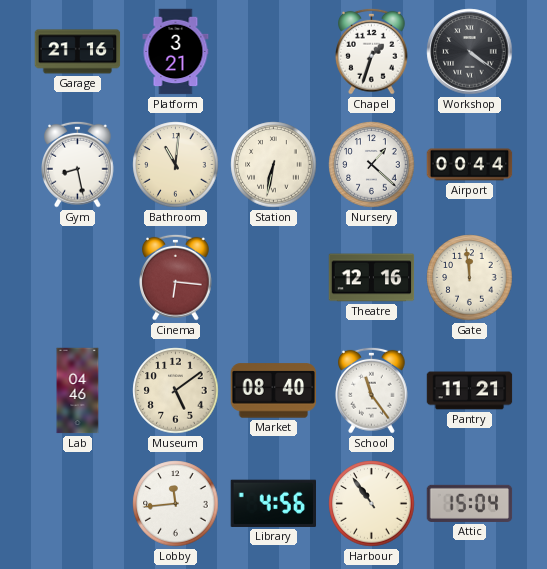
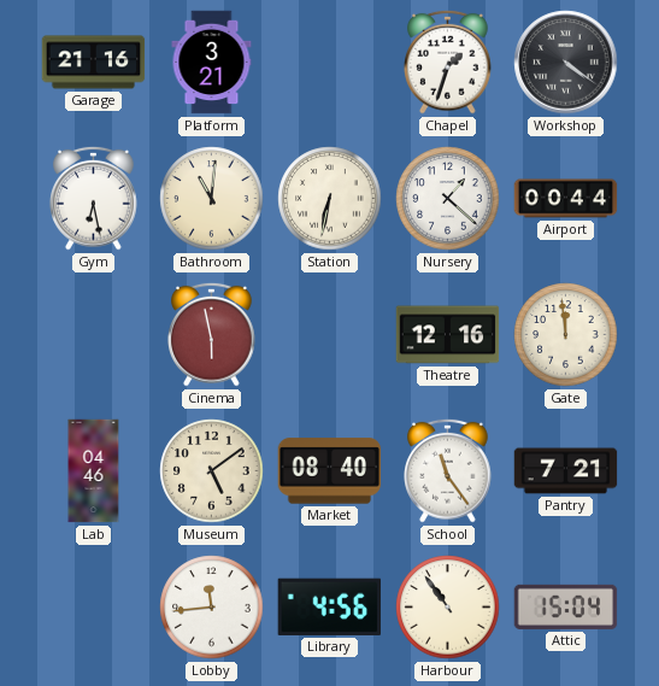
Gym: 8:28 -> 6:28 (94, 198)
Cinema: 6:16 -> 5:58 (212, 334)
Pantry: 11:21 -> 7:21 (566, 471)
